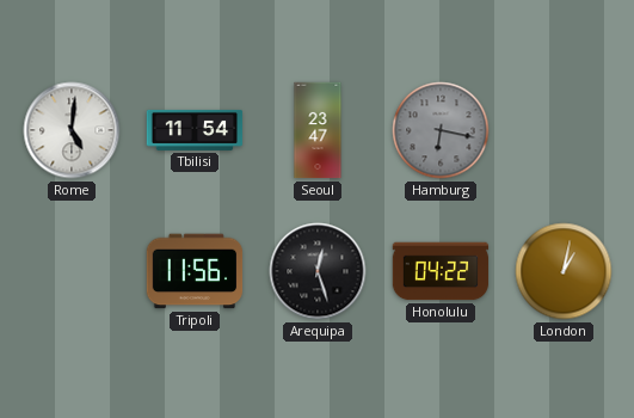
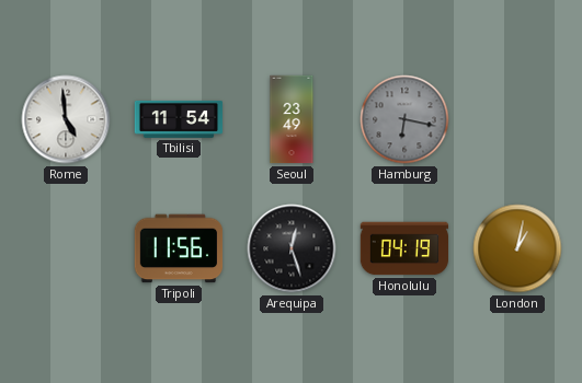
Rome: 5:01 -> 4:59 (66, 119)
Seoul: 23:47 -> 23:49 (292, 119)
Honolulu: 04:22 -> 04:19 (404, 248)
